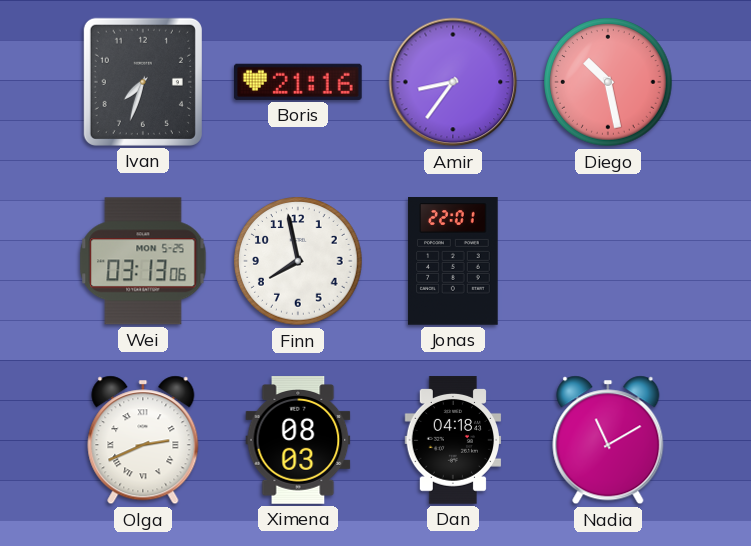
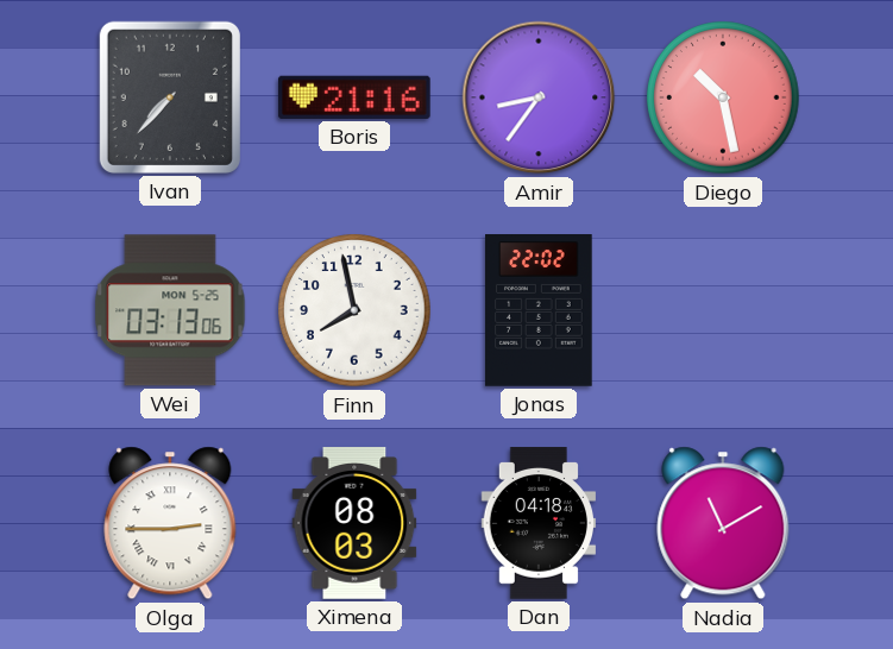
Ivan: 7:33 -> 7:37 (170, 97)
Jonas: 22:01 -> 22:02 (539, 310)
Olga: 2:41 -> 2:45 (170, 523)
